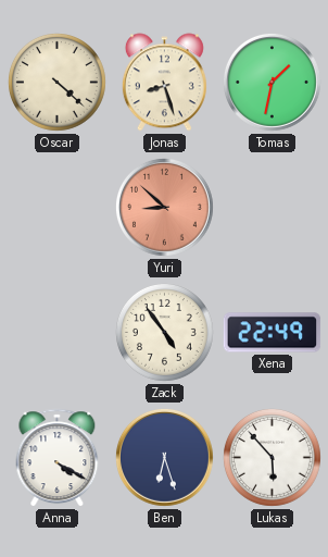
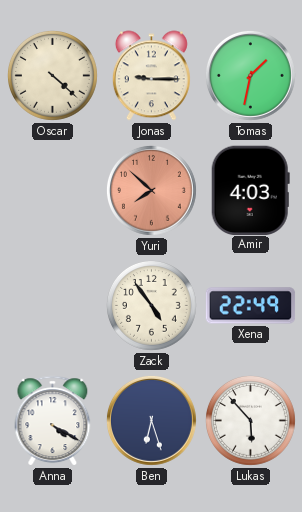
Jonas: 8:27 -> 9:15 (151, 76)
Yuri: 8:52 -> 7:52 (151, 190)
Amir: none -> 4:03 (250, 190)
